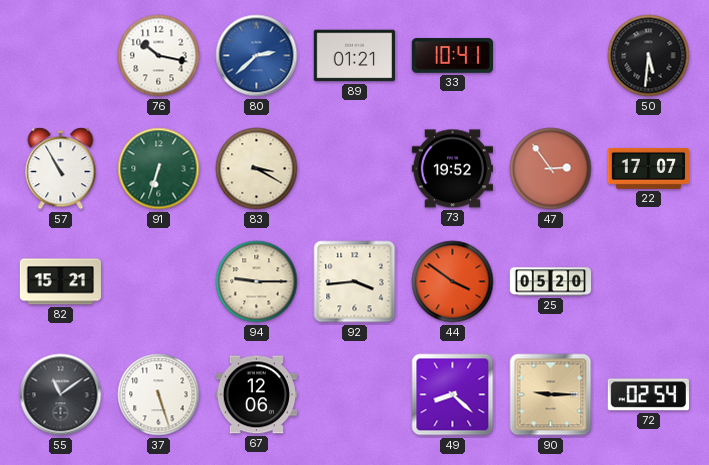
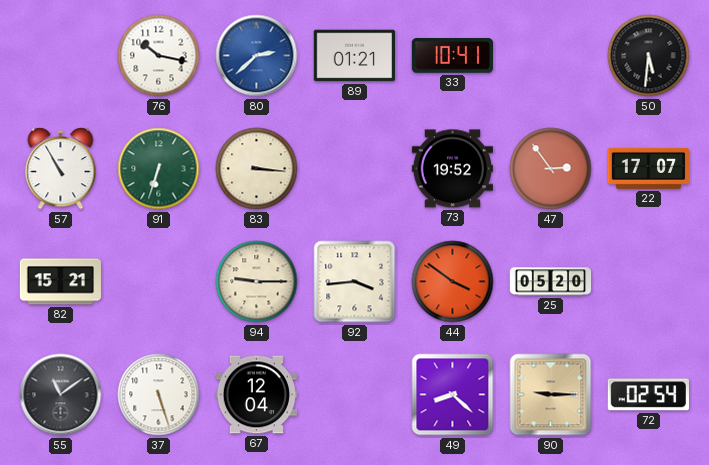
83: 3:20 -> 3:16 (257, 169)
67: 12:06 -> 12:04 (256, 395)
